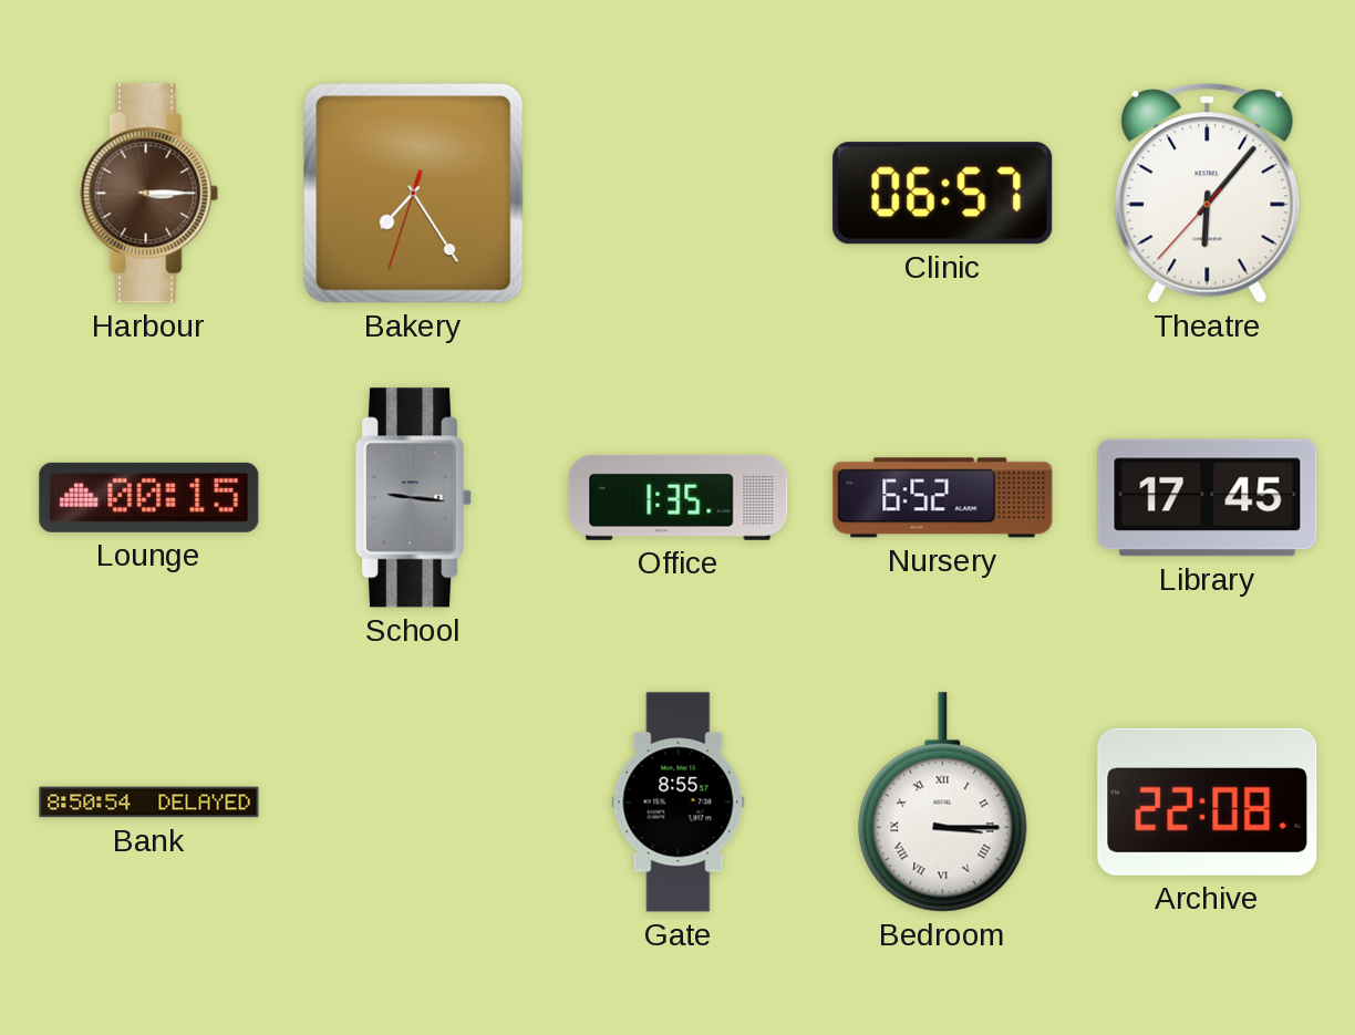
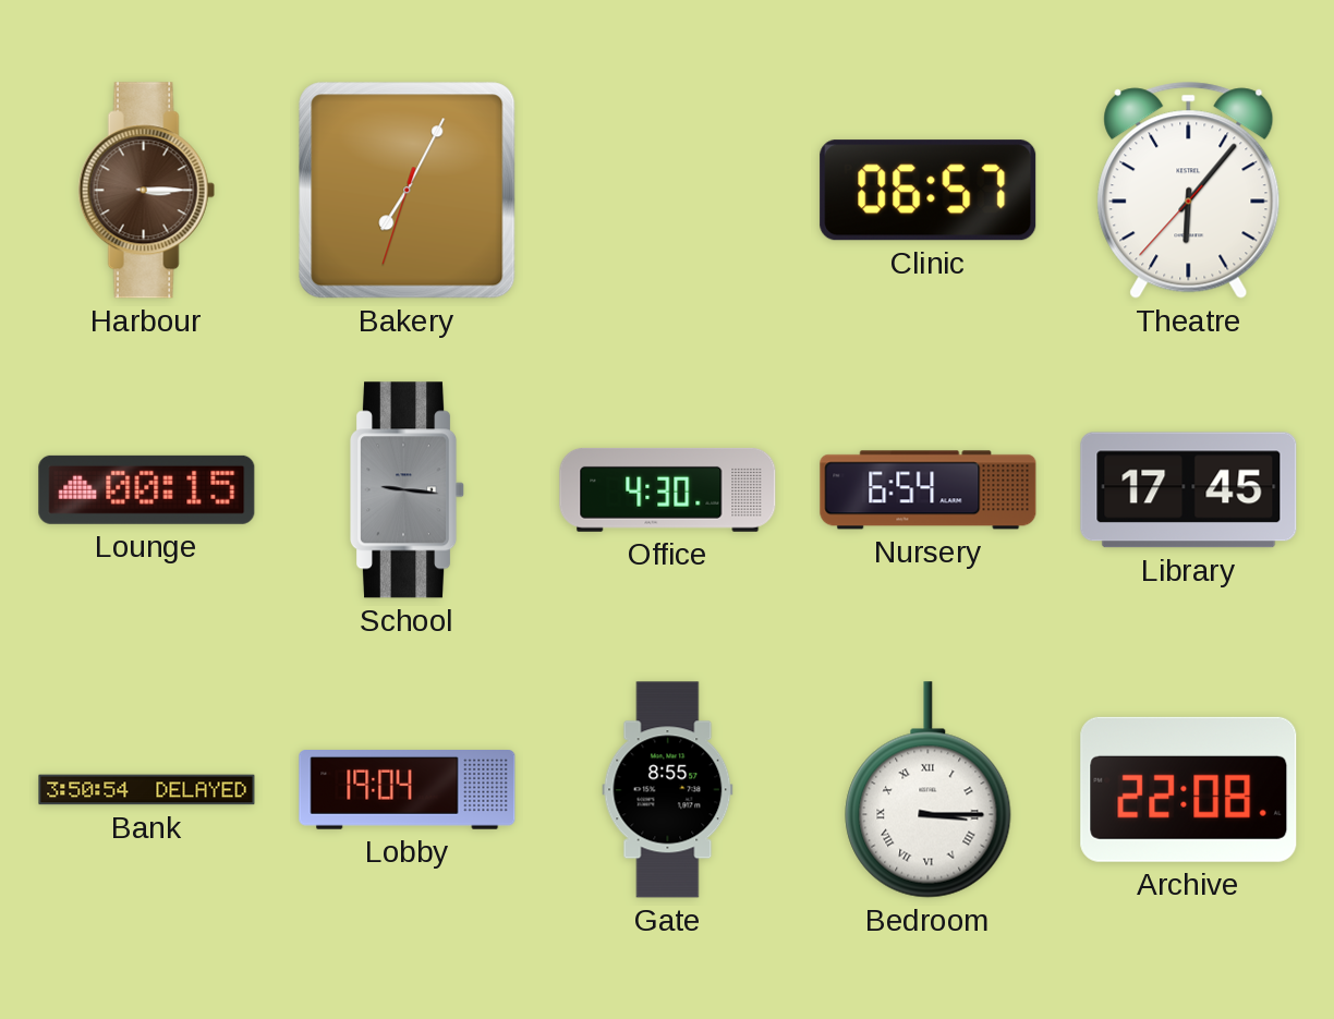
Bakery: 7:24 -> 7:04 (408, 191)
Office: 1:35 -> 4:30 (668, 489)
Nursery: 6:52 -> 6:54 (929, 490)
Bank: 8:50 -> 3:50 (147, 790)
Lobby: none -> 19:04 (408, 790)
